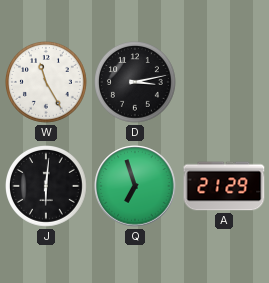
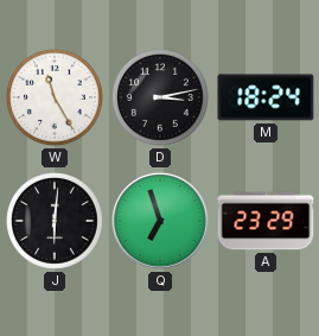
M: none -> 18:24 (266, 97)
A: 21:29 -> 23:29 (266, 221)
